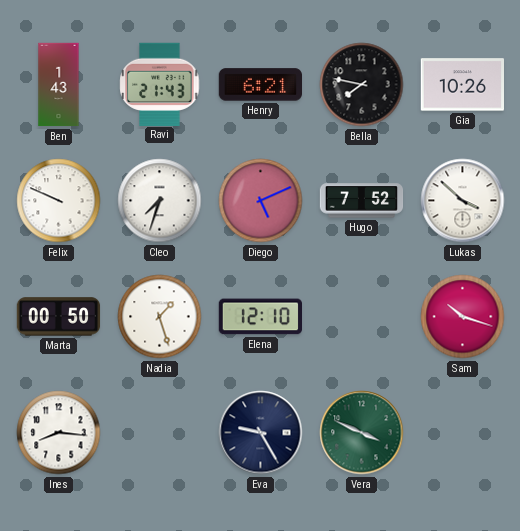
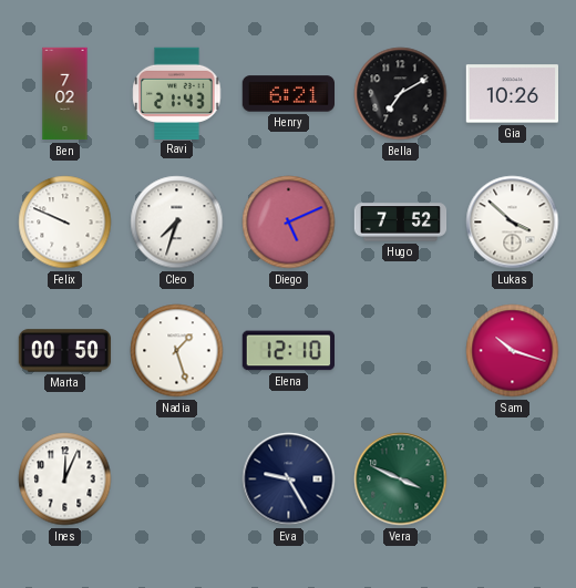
Ben: 1:43 -> 7:02 (65, 94)
Bella: 7:47 -> 7:10 (401, 94)
Ines: 8:16 -> 12:04 (65, 479)
